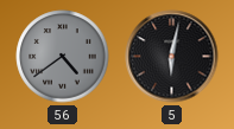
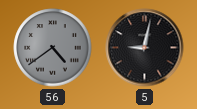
5: 6:02 -> 9:02 (145, 48)
